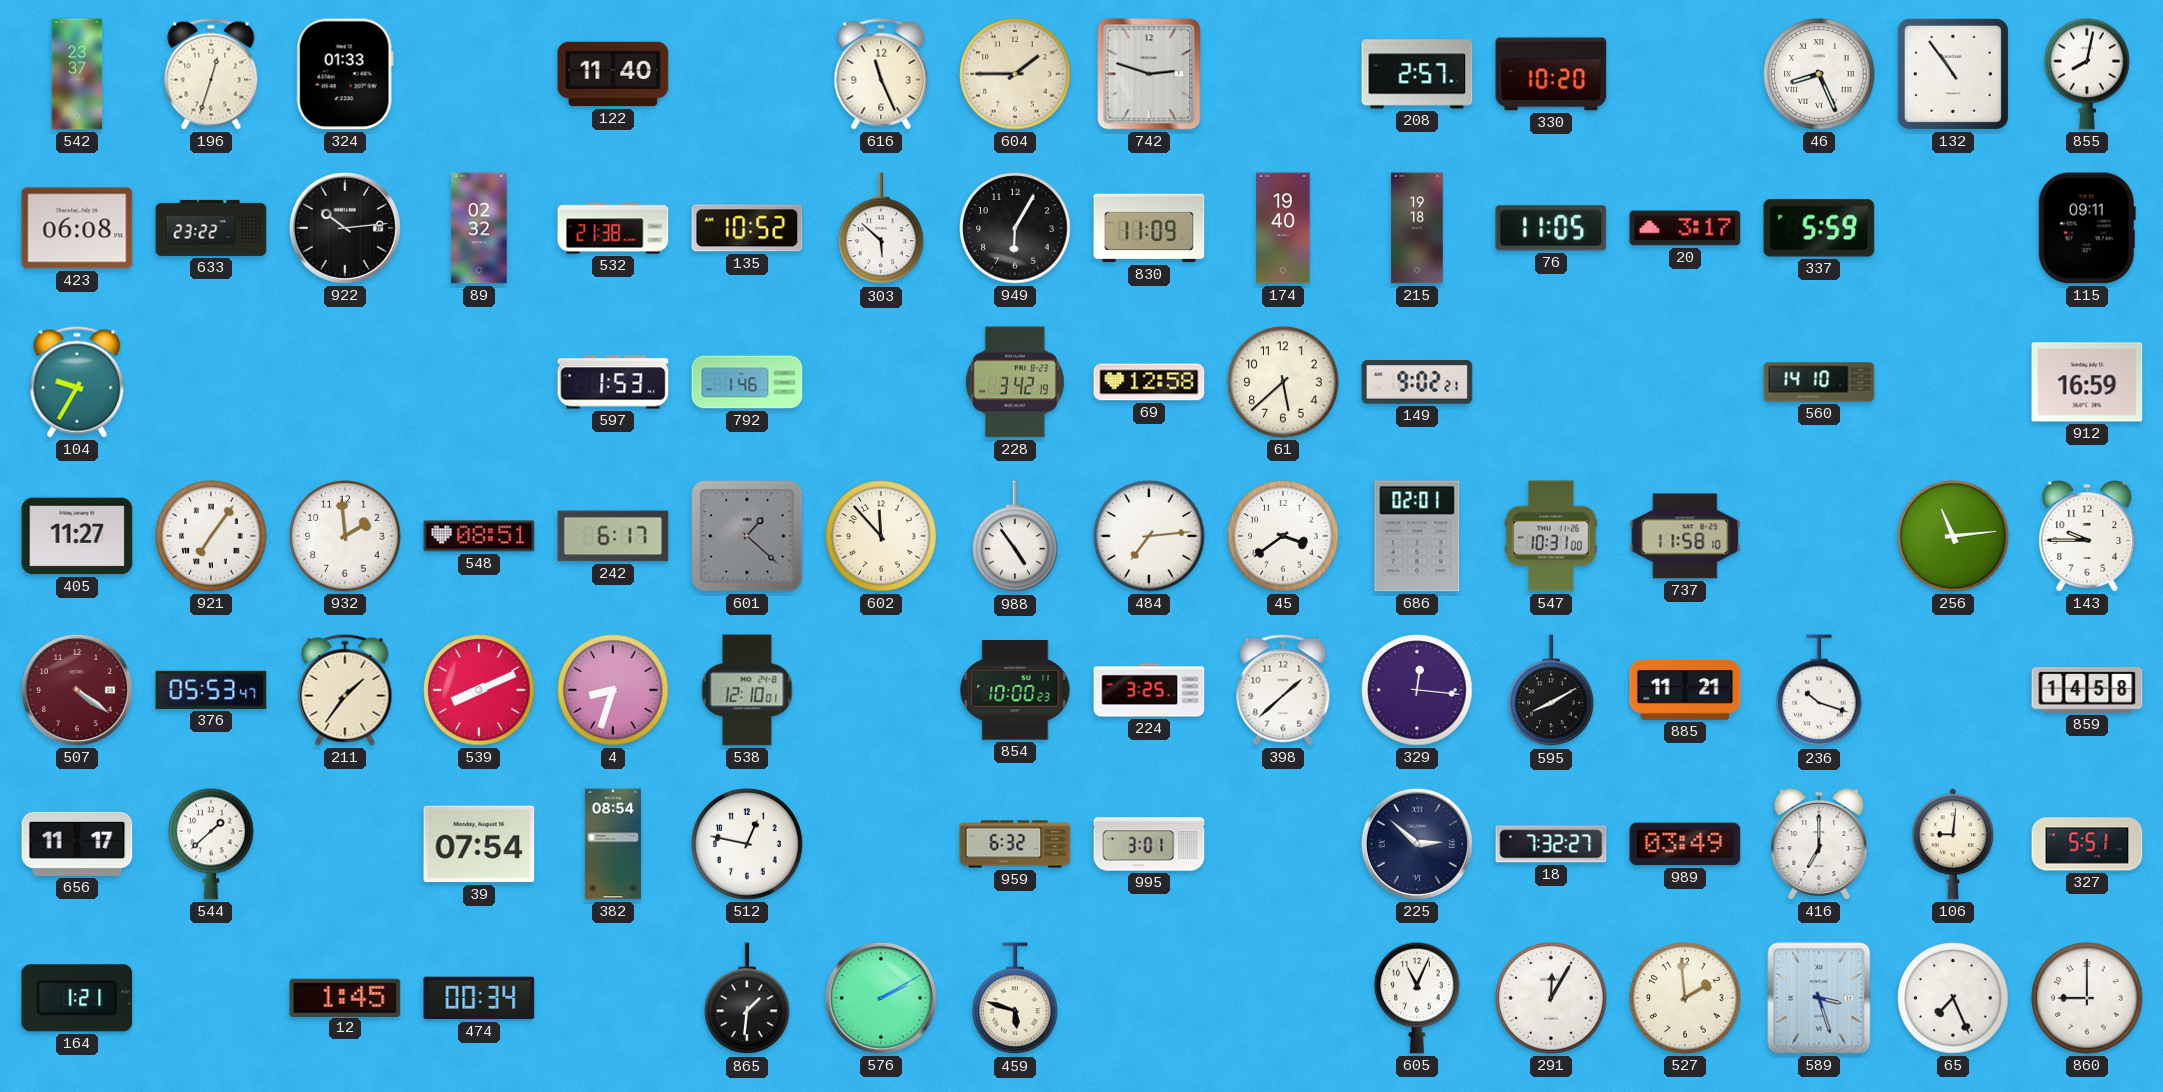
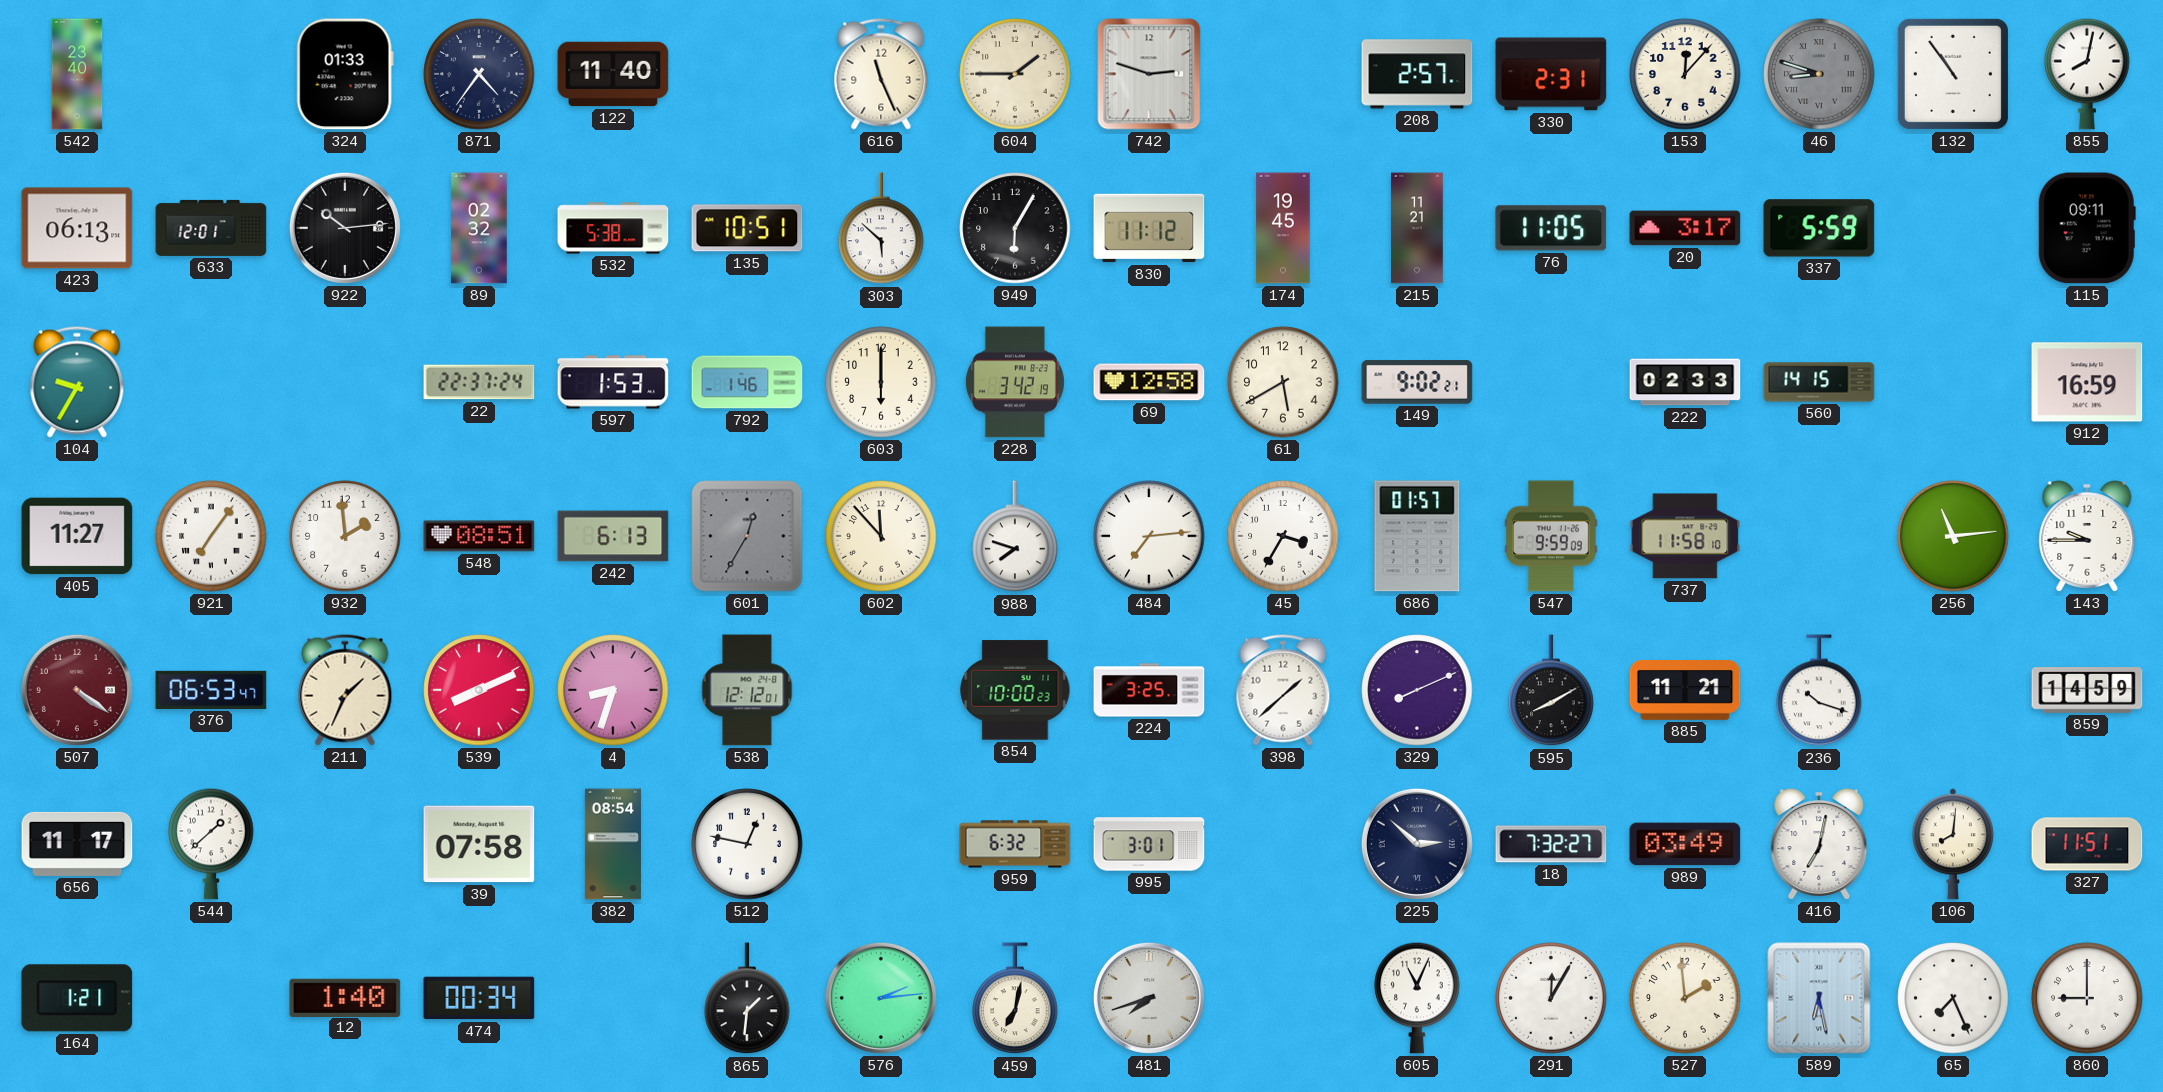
542: 23:37 -> 23:40 (77, 74)
196: 12:33 -> none (211, 74)
871: none -> 4:36 (479, 74)
330: 10:20 -> 2:31 (1551, 74)
153: none -> 12:07 (1685, 74)
46: 8:26 -> 8:48 (1819, 74)
46 dial: white -> grey (1819, 74)
423: 06:08 -> 06:13 (77, 228)
633: 23:22 -> 12:01 (211, 228)
532: 21:38 -> 5:38 (613, 228)
135: 10:52 -> 10:51 (747, 228)
830: 11:09 -> 11:12 (1149, 228)
174: 19:40 -> 19:45 (1283, 228)
215: 19:18 -> 11:21 (1417, 228)
22: none -> 22:37 (479, 382)
603: none -> 6:00 (881, 382)
61: 5:38 -> 5:40 (1283, 382)
222: none -> 02:33 (1685, 382)
560: 14:10 -> 14:15 (1819, 382)
242: 6:17 -> 6:13 (613, 536)
601: 1:22 -> 12:35 (747, 536)
988: 4:54 -> 7:48 (1015, 537)
45: 3:39 -> 3:35 (1283, 536)
686: 02:01 -> 01:57 (1417, 536)
547: 10:31 -> 9:59 (1552, 536)
376: 05:53 -> 06:53 (211, 690)
211: 1:36 -> 1:34 (345, 690)
538: 12:10 -> 12:12 (747, 690)
329: 12:16 -> 8:11 (1417, 690)
859: 14:58 -> 14:59 (2087, 690)
39: 07:54 -> 07:58 (479, 844)
416: 7:00 -> 7:02 (1819, 845)
106: 9:01 -> 8:01 (1953, 844)
327: 5:51 -> 11:51 (2087, 844)
12: 1:45 -> 1:40 (345, 997)
576: 2:10 -> 2:14 (881, 998)
459: 5:48 -> 7:02 (1015, 999)
481: none -> 7:42 (1149, 998)
589: 3:27 -> 6:28 (1819, 998)
